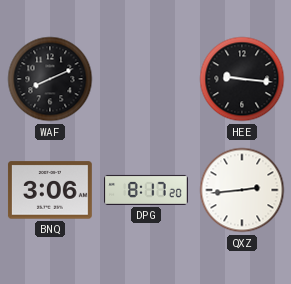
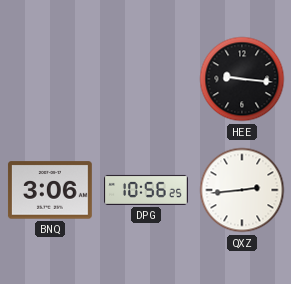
WAF: 8:11 -> none (50, 79)
DPG: 8:17 -> 10:56 (147, 190)
